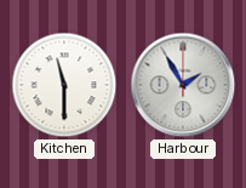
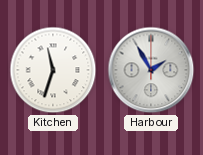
Kitchen: 11:30 -> 11:33 (53, 70)
